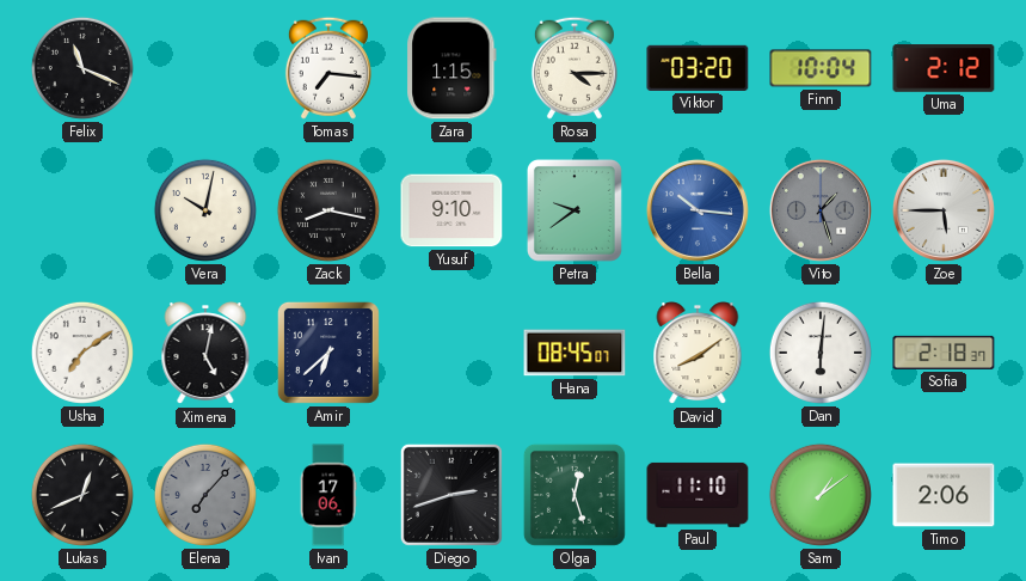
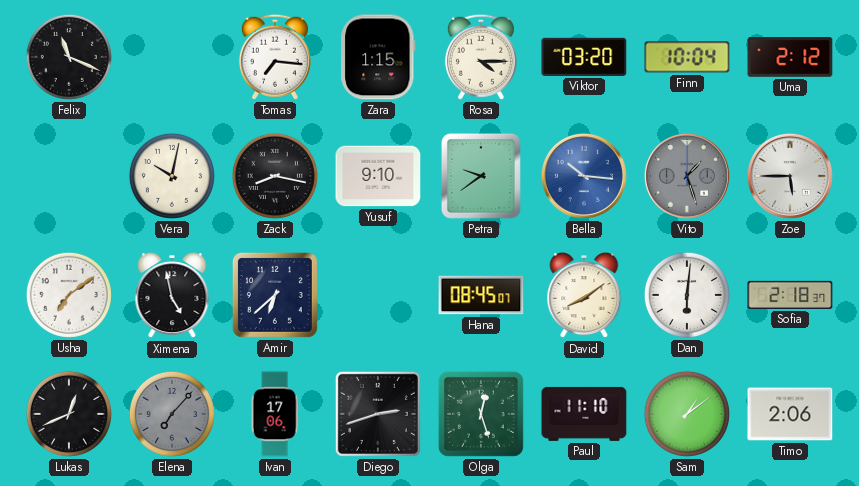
Ximena: 5:02 -> 4:58 (172, 296)
